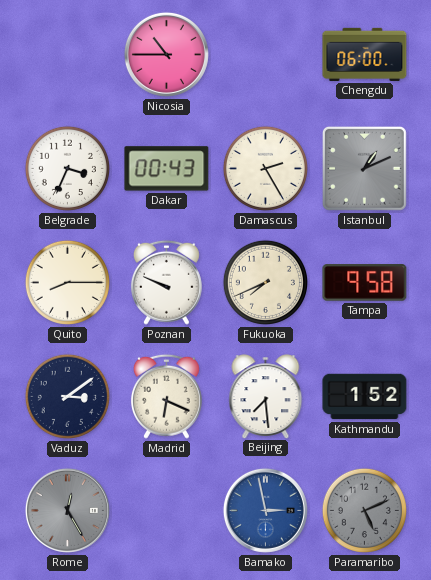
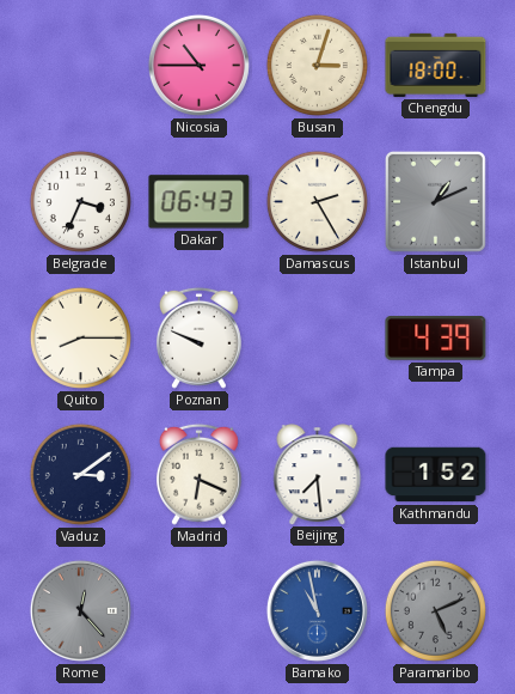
Busan: none -> 3:03 (317, 65)
Chengdu: 06:00 -> 18:00 (436, 65)
Dakar: 00:43 -> 06:43 (200, 202)
Fukuoka: 7:41 -> none (265, 282)
Tampa: 9:58 -> 4:39 (436, 339)
Rome: 12:25 -> 12:23 (80, 610)
Bamako: 2:58 -> 10:58 (317, 610)
